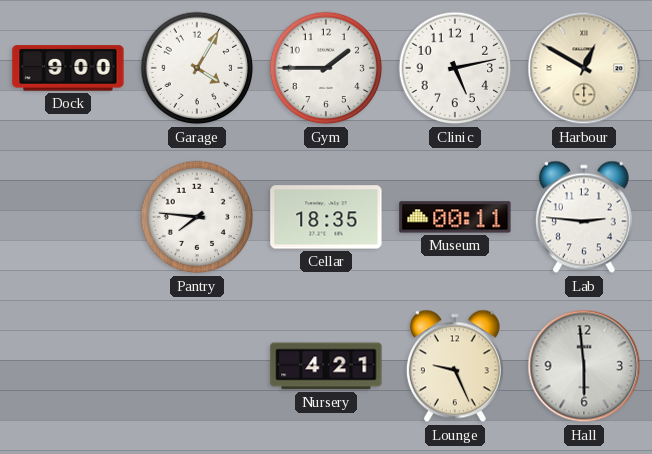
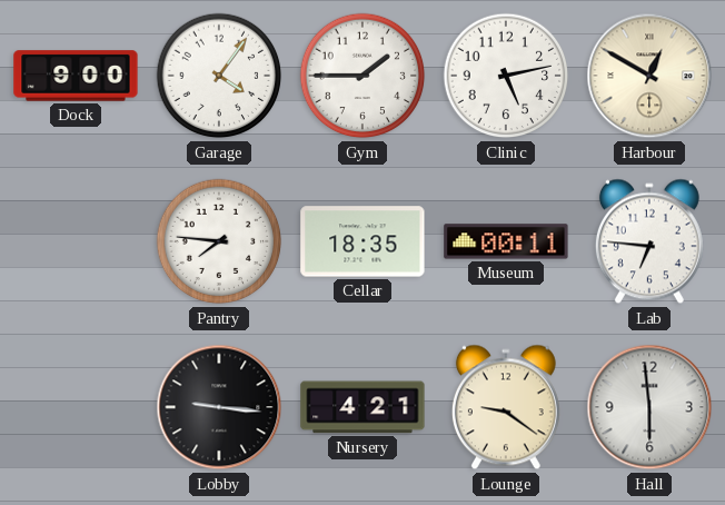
Garage: 4:05 -> 4:06 (219, 76)
Lab: 2:46 -> 6:46 (649, 241)
Lobby: none -> 9:16 (219, 407)
Lounge: 9:26 -> 9:21 (506, 407)
